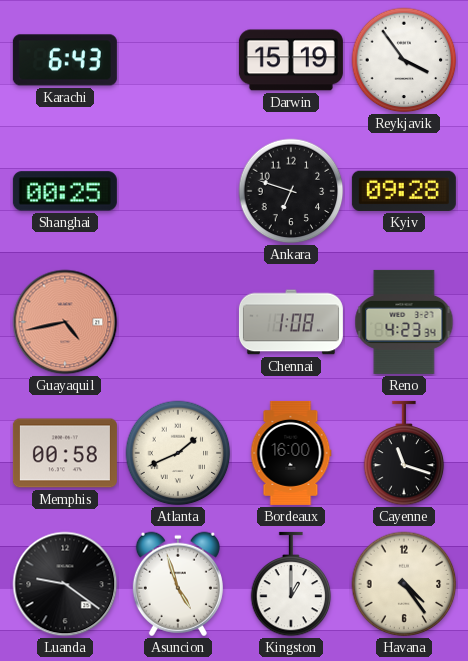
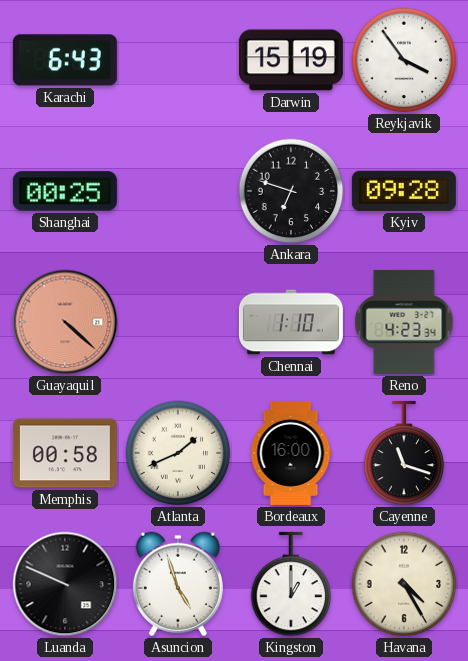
Guayaquil: 4:43 -> 4:22 (65, 322)
Chennai: 1:08 -> 1:10 (291, 322)
Luanda: 9:21 -> 9:49 (65, 584)
Havana: 4:24 -> 4:25 (404, 584)
